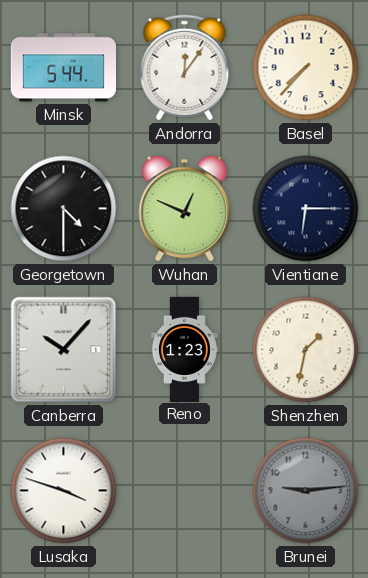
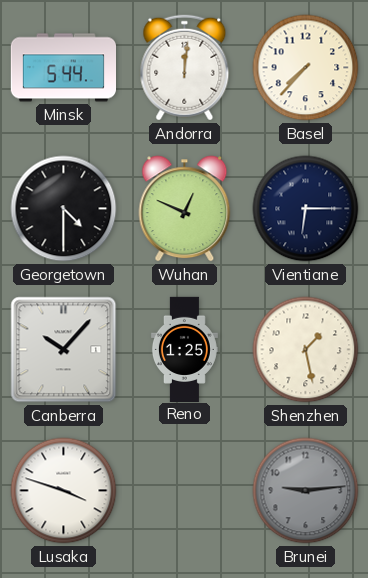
Andorra: 12:06 -> 12:01 (185, 68)
Reno: 1:23 -> 1:25 (184, 349)
Shenzhen: 1:32 -> 1:28 (306, 350)
